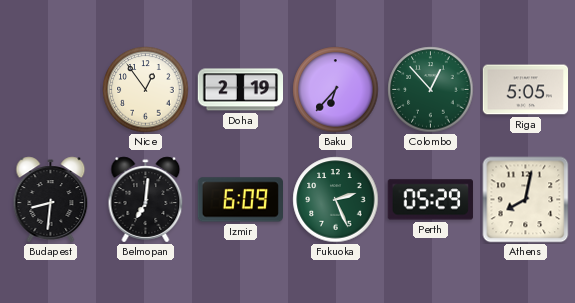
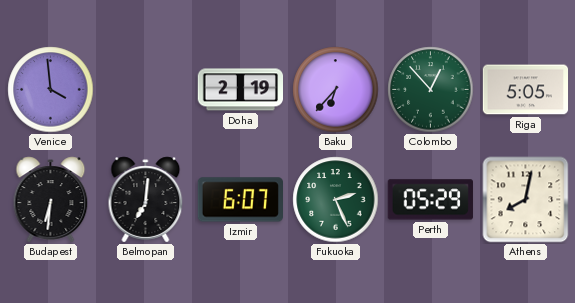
Venice: none -> 3:59 (51, 90)
Nice: 12:54 -> none (146, 90)
Budapest: 8:31 -> 6:31 (51, 200)
Izmir: 6:09 -> 6:07 (240, 200)
